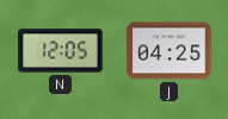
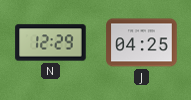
N: 12:05 -> 12:29 (51, 43)
